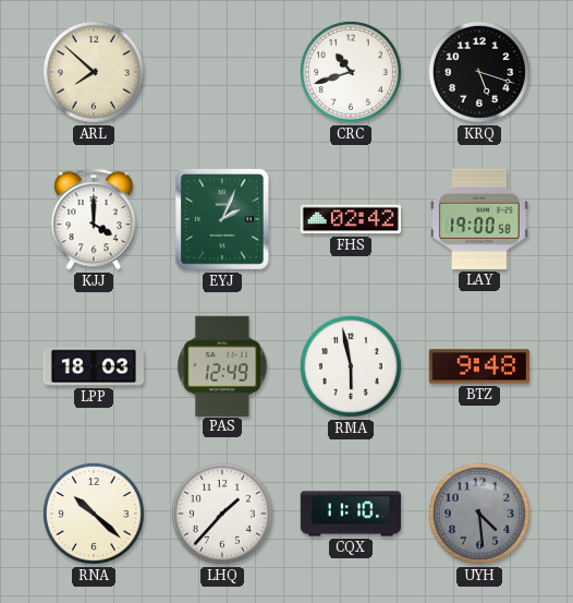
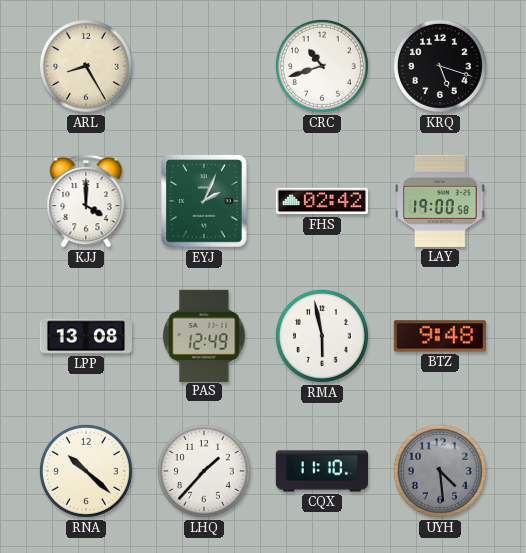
ARL: 7:52 -> 8:25 (86, 66)
LPP: 18:03 -> 13:08 (85, 336)
